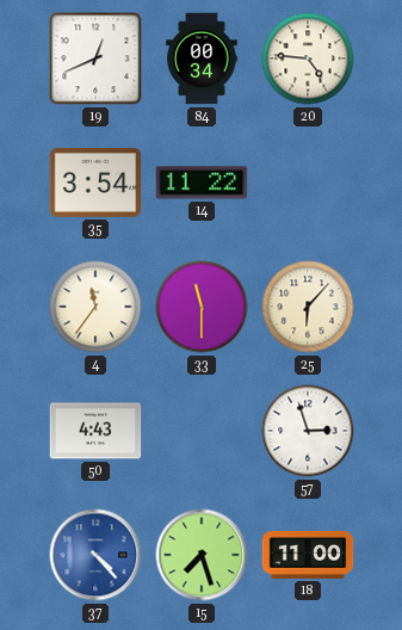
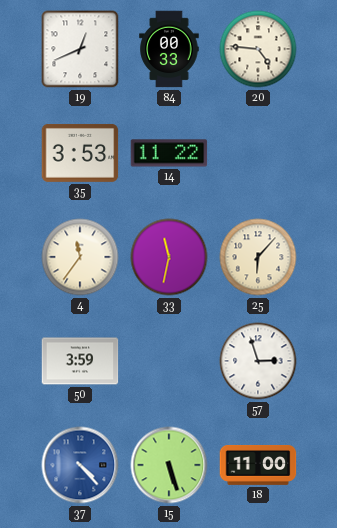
84: 00:34 -> 00:33 (169, 49)
35: 3:54 -> 3:53 (80, 153)
33: 11:30 -> 11:32 (169, 257)
50: 4:43 -> 3:59 (80, 361)
15: 7:27 -> 5:27 (169, 465)
